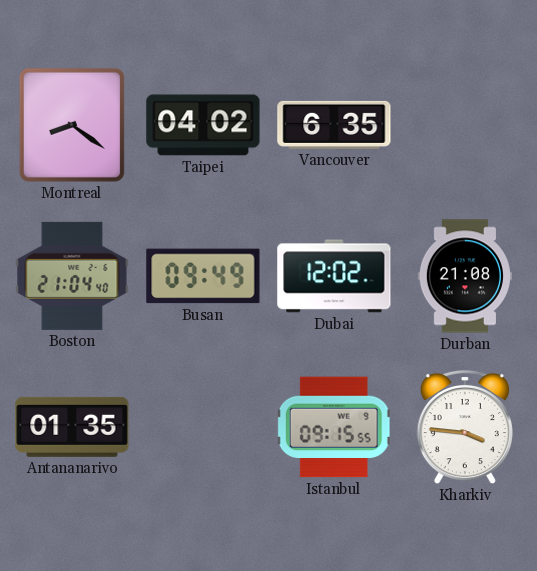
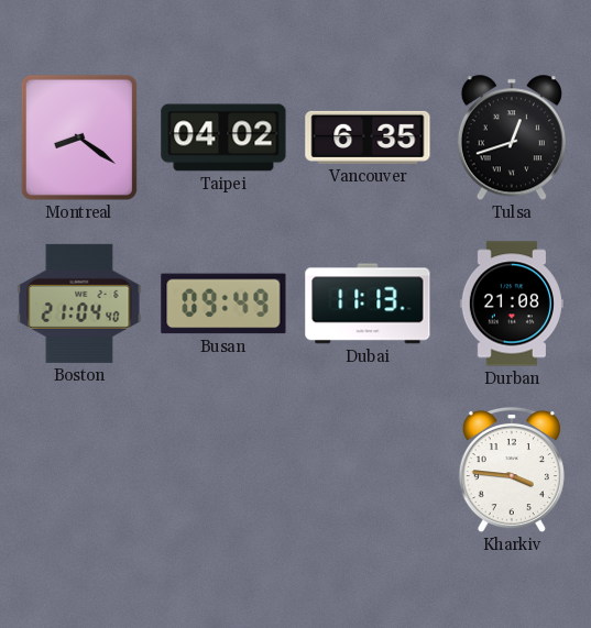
Tulsa: none -> 12:42 (512, 137)
Dubai: 12:02 -> 11:13 (368, 304)
Antananarivo: 01:35 -> none (72, 427)
Istanbul: 09:15 -> none (334, 427)
